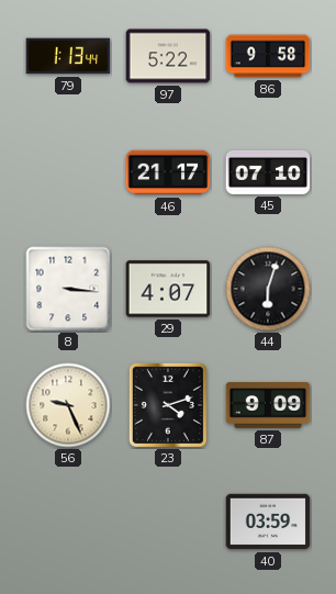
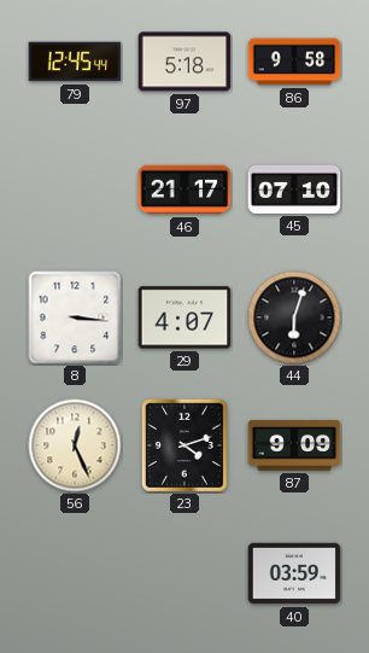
79: 1:13 -> 12:45 (75, 62)
97: 5:22 -> 5:18 (184, 62)
56: 9:26 -> 12:26 (75, 445)
